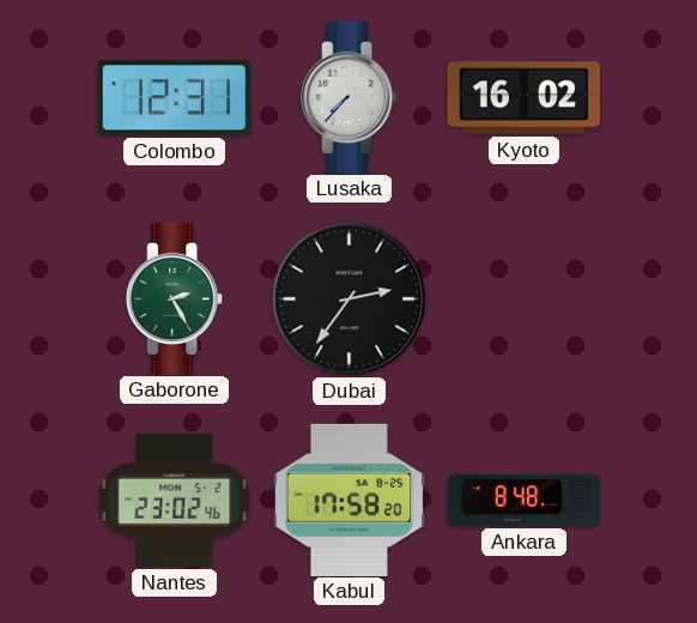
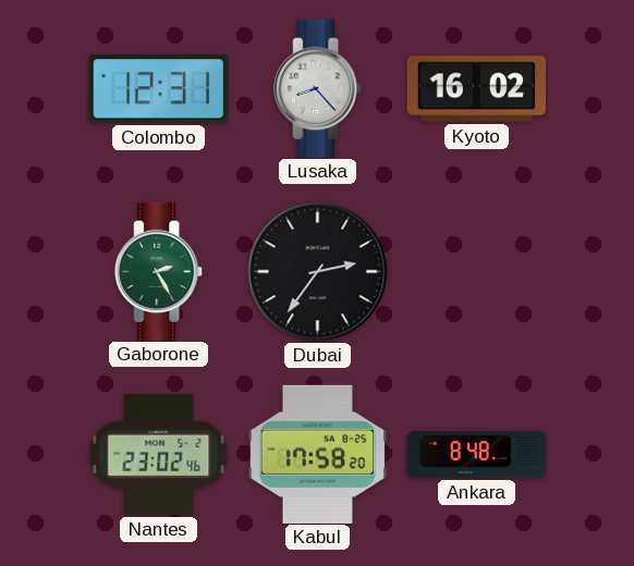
Lusaka: 7:37 -> 8:23 (318, 88)
